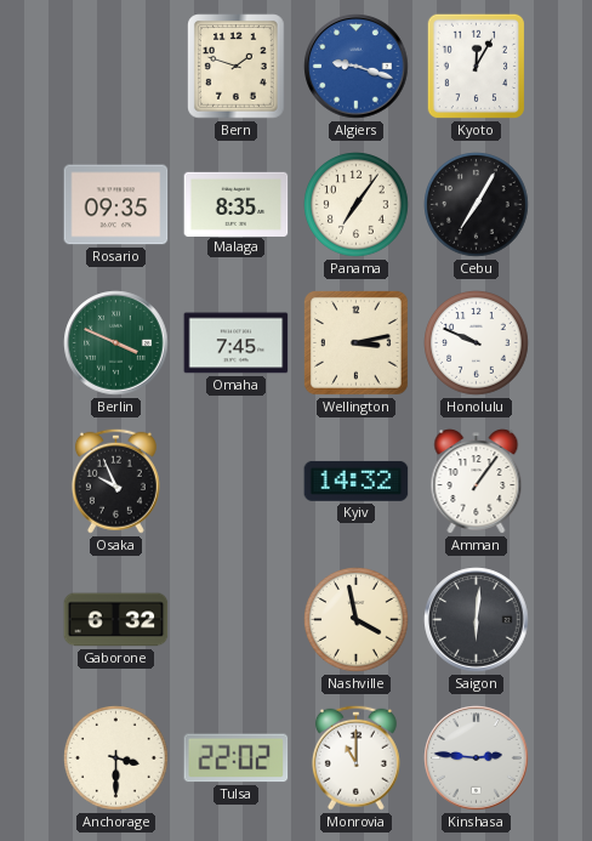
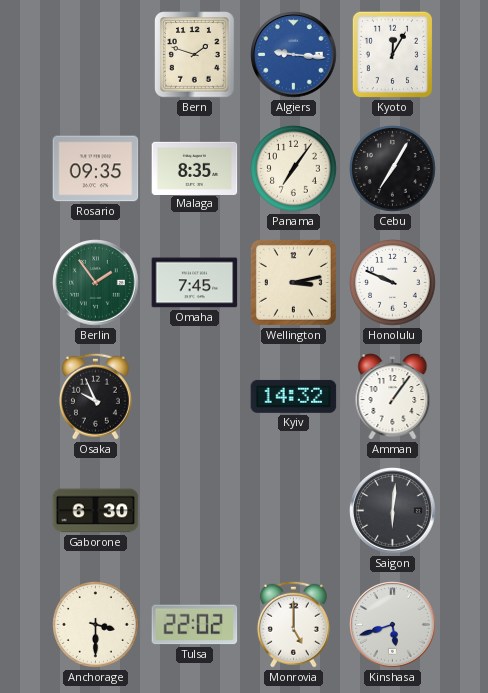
Algiers: 9:18 -> 9:16 (294, 55)
Berlin: 3:49 -> 1:54 (96, 283)
Gaborone: 6:32 -> 6:30 (96, 511)
Nashville: 3:58 -> none (357, 620)
Monrovia: 11:00 -> 5:00 (293, 624)
Kinshasa: 2:46 -> 5:42 (393, 625)
